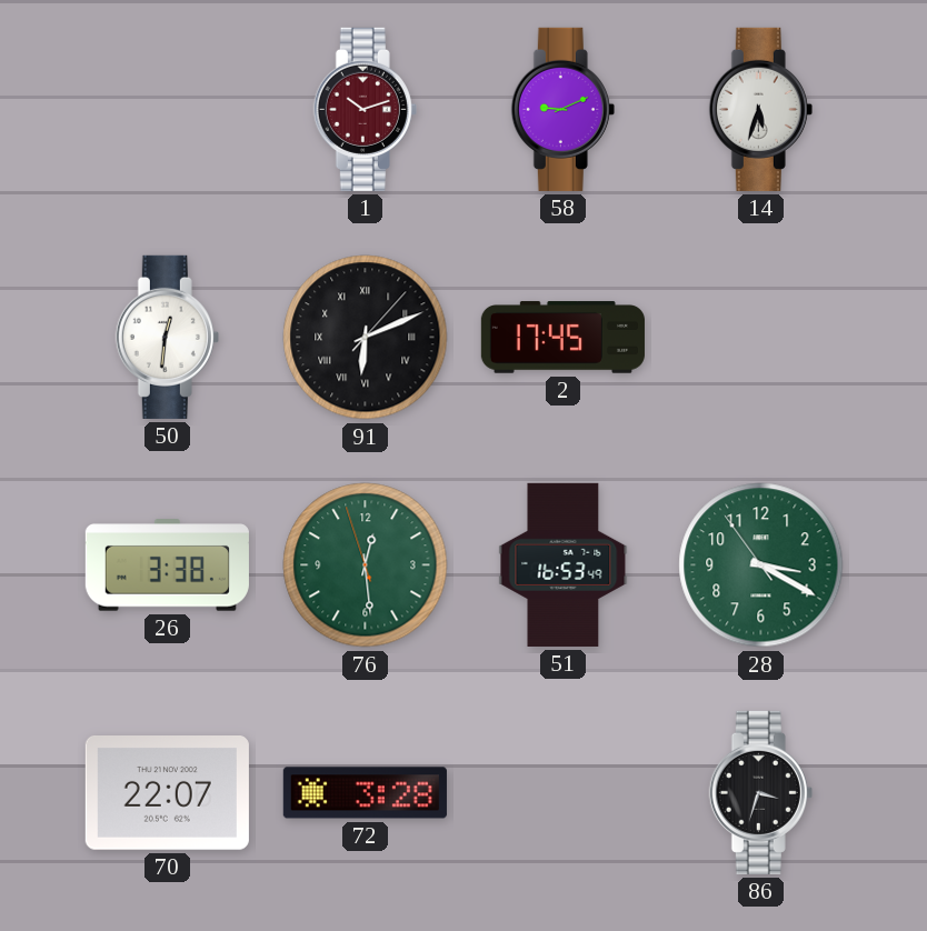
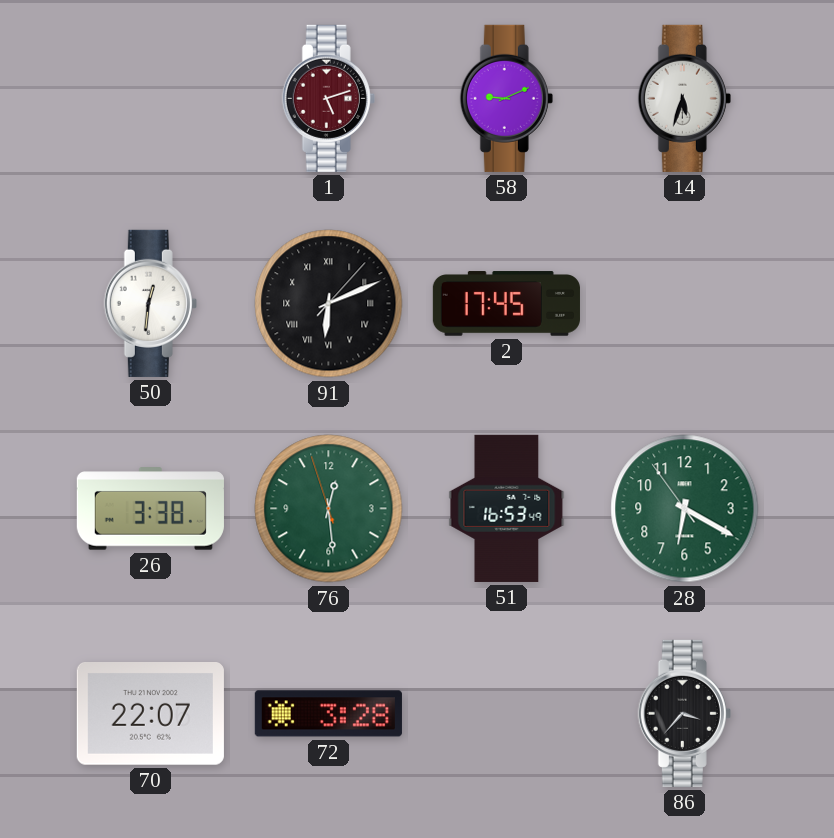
1: 10:12 -> 5:12 (328, 98)
28: 3:19 -> 6:19 (685, 509)
86: 3:33 -> 3:37 (684, 713)
